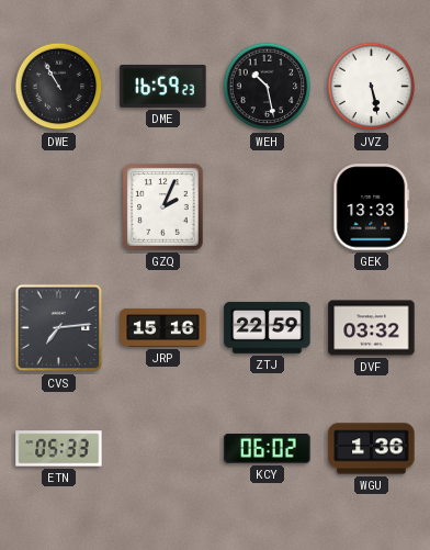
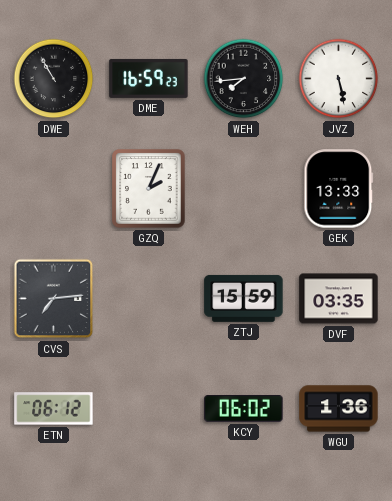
WEH: 10:28 -> 7:44 (244, 79)
JRP: 15:16 -> none (163, 328)
ZTJ: 22:59 -> 15:59 (244, 298)
DVF: 03:32 -> 03:35 (339, 299)
ETN: 05:33 -> 06:12 (54, 409)
